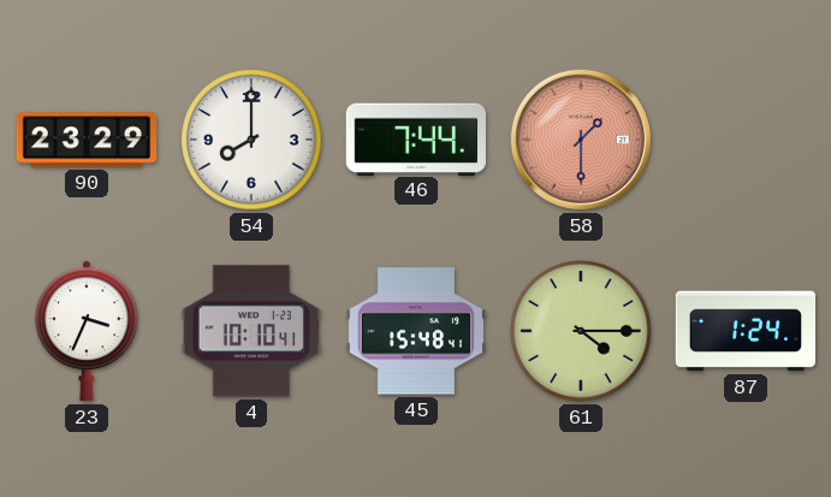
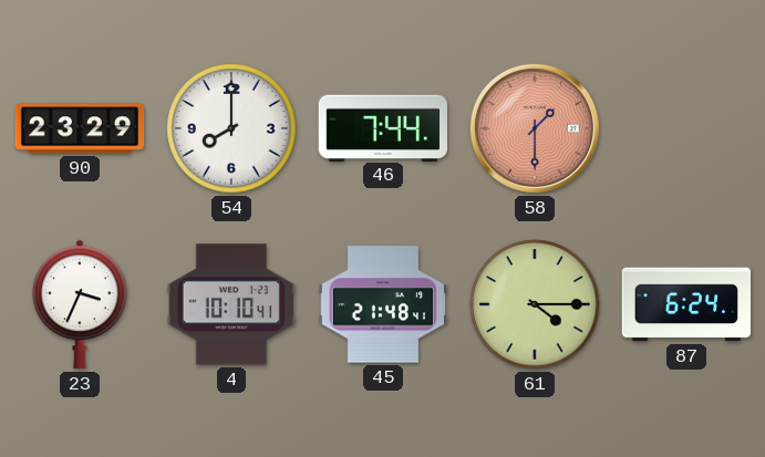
45: 15:48 -> 21:48 (382, 304)
87: 1:24 -> 6:24 (686, 304)
